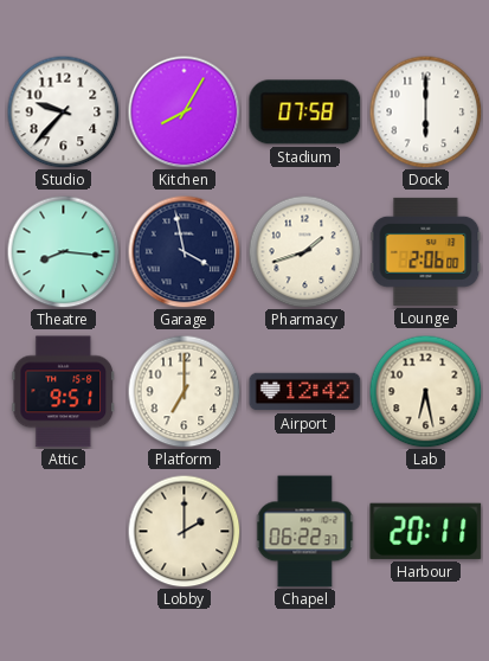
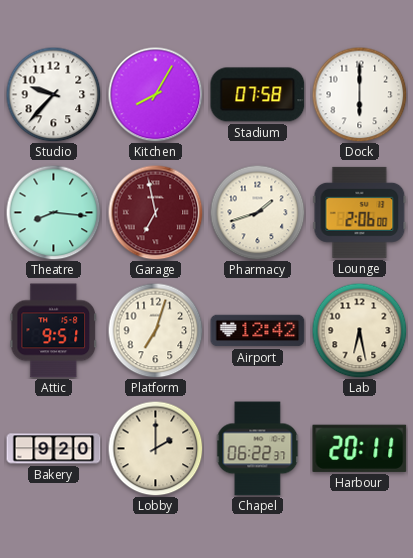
Garage: 3:58 -> 6:58 (155, 212)
Garage dial: navy -> burgundy (155, 212)
Platform: 7:00 -> 7:03 (155, 330)
Bakery: none -> 9:20 (54, 449)
